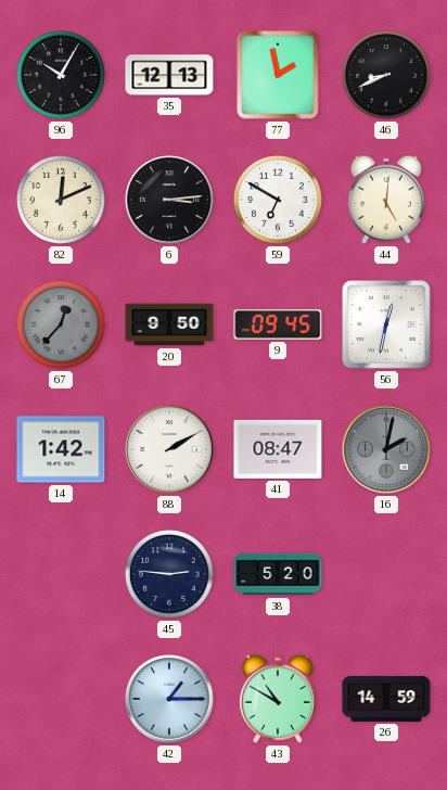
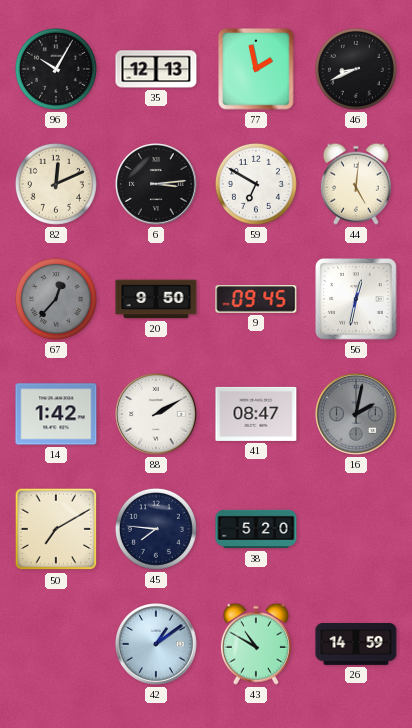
50: none -> 7:10 (56, 529)
45: 2:46 -> 7:46 (156, 529)
42: 1:15 -> 1:09 (157, 645)
